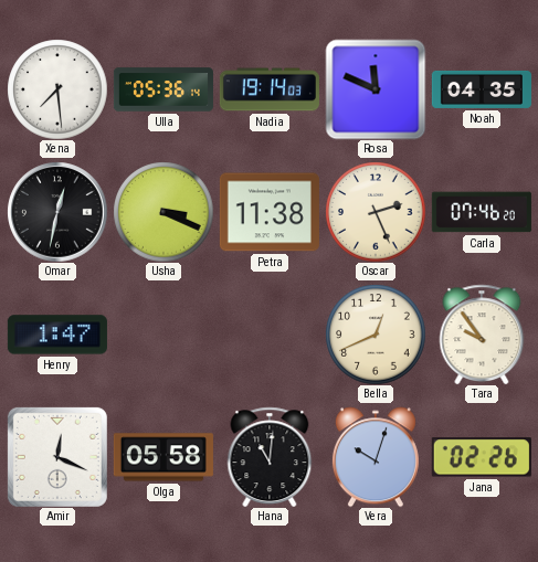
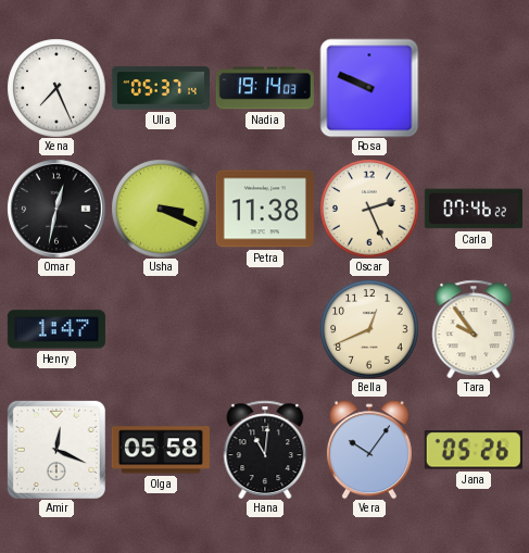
Xena: 7:29 -> 7:26 (56, 88)
Ulla: 05:36 -> 05:37 (161, 88)
Rosa: 11:49 -> 9:49 (369, 88)
Noah: 04:35 -> none (482, 89)
Carla: 07:46:20 -> 07:46:22 (474, 209)
Vera: 10:03 -> 10:06 (369, 450)
Jana: 02:26 -> 05:26 (474, 450)
